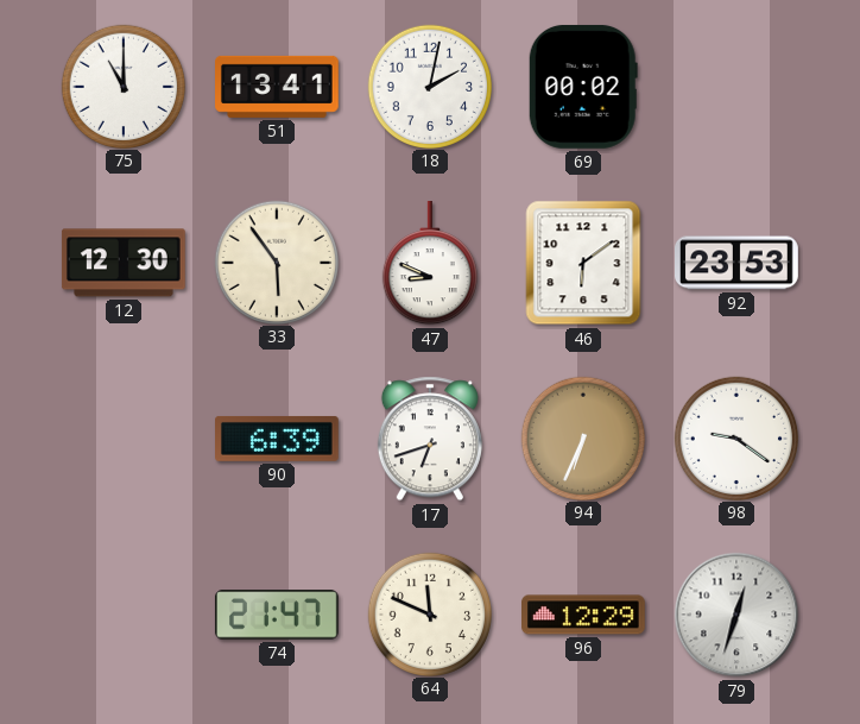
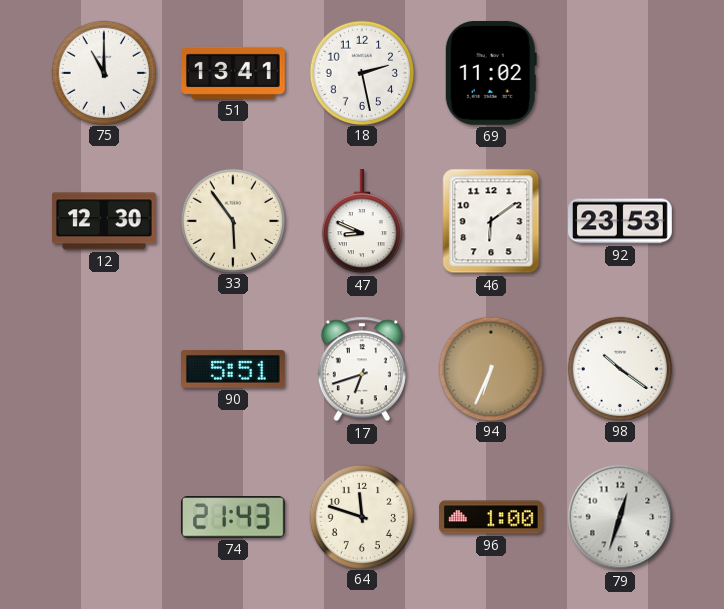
18: 2:02 -> 2:28 (361, 72)
69: 00:02 -> 11:02 (491, 73)
90: 6:39 -> 5:51 (234, 369)
98: 9:21 -> 10:21 (619, 368)
74: 21:47 -> 21:43 (233, 517)
64: 11:49 -> 11:48 (361, 516)
96: 12:29 -> 1:00 (492, 517)
